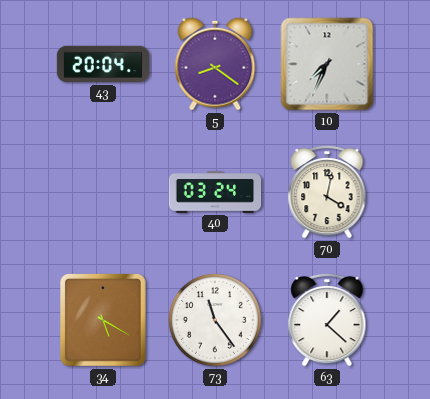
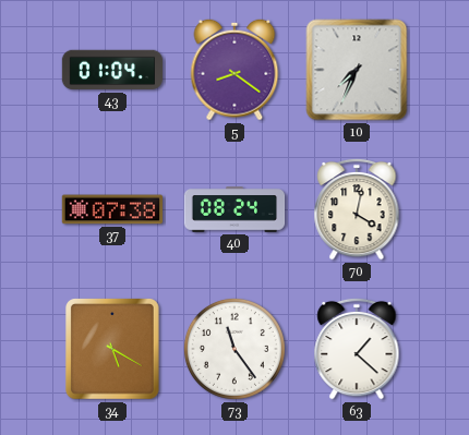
43: 20:04 -> 01:04 (112, 70)
37: none -> 07:38 (111, 209)
40: 03:24 -> 08:24 (234, 209)
